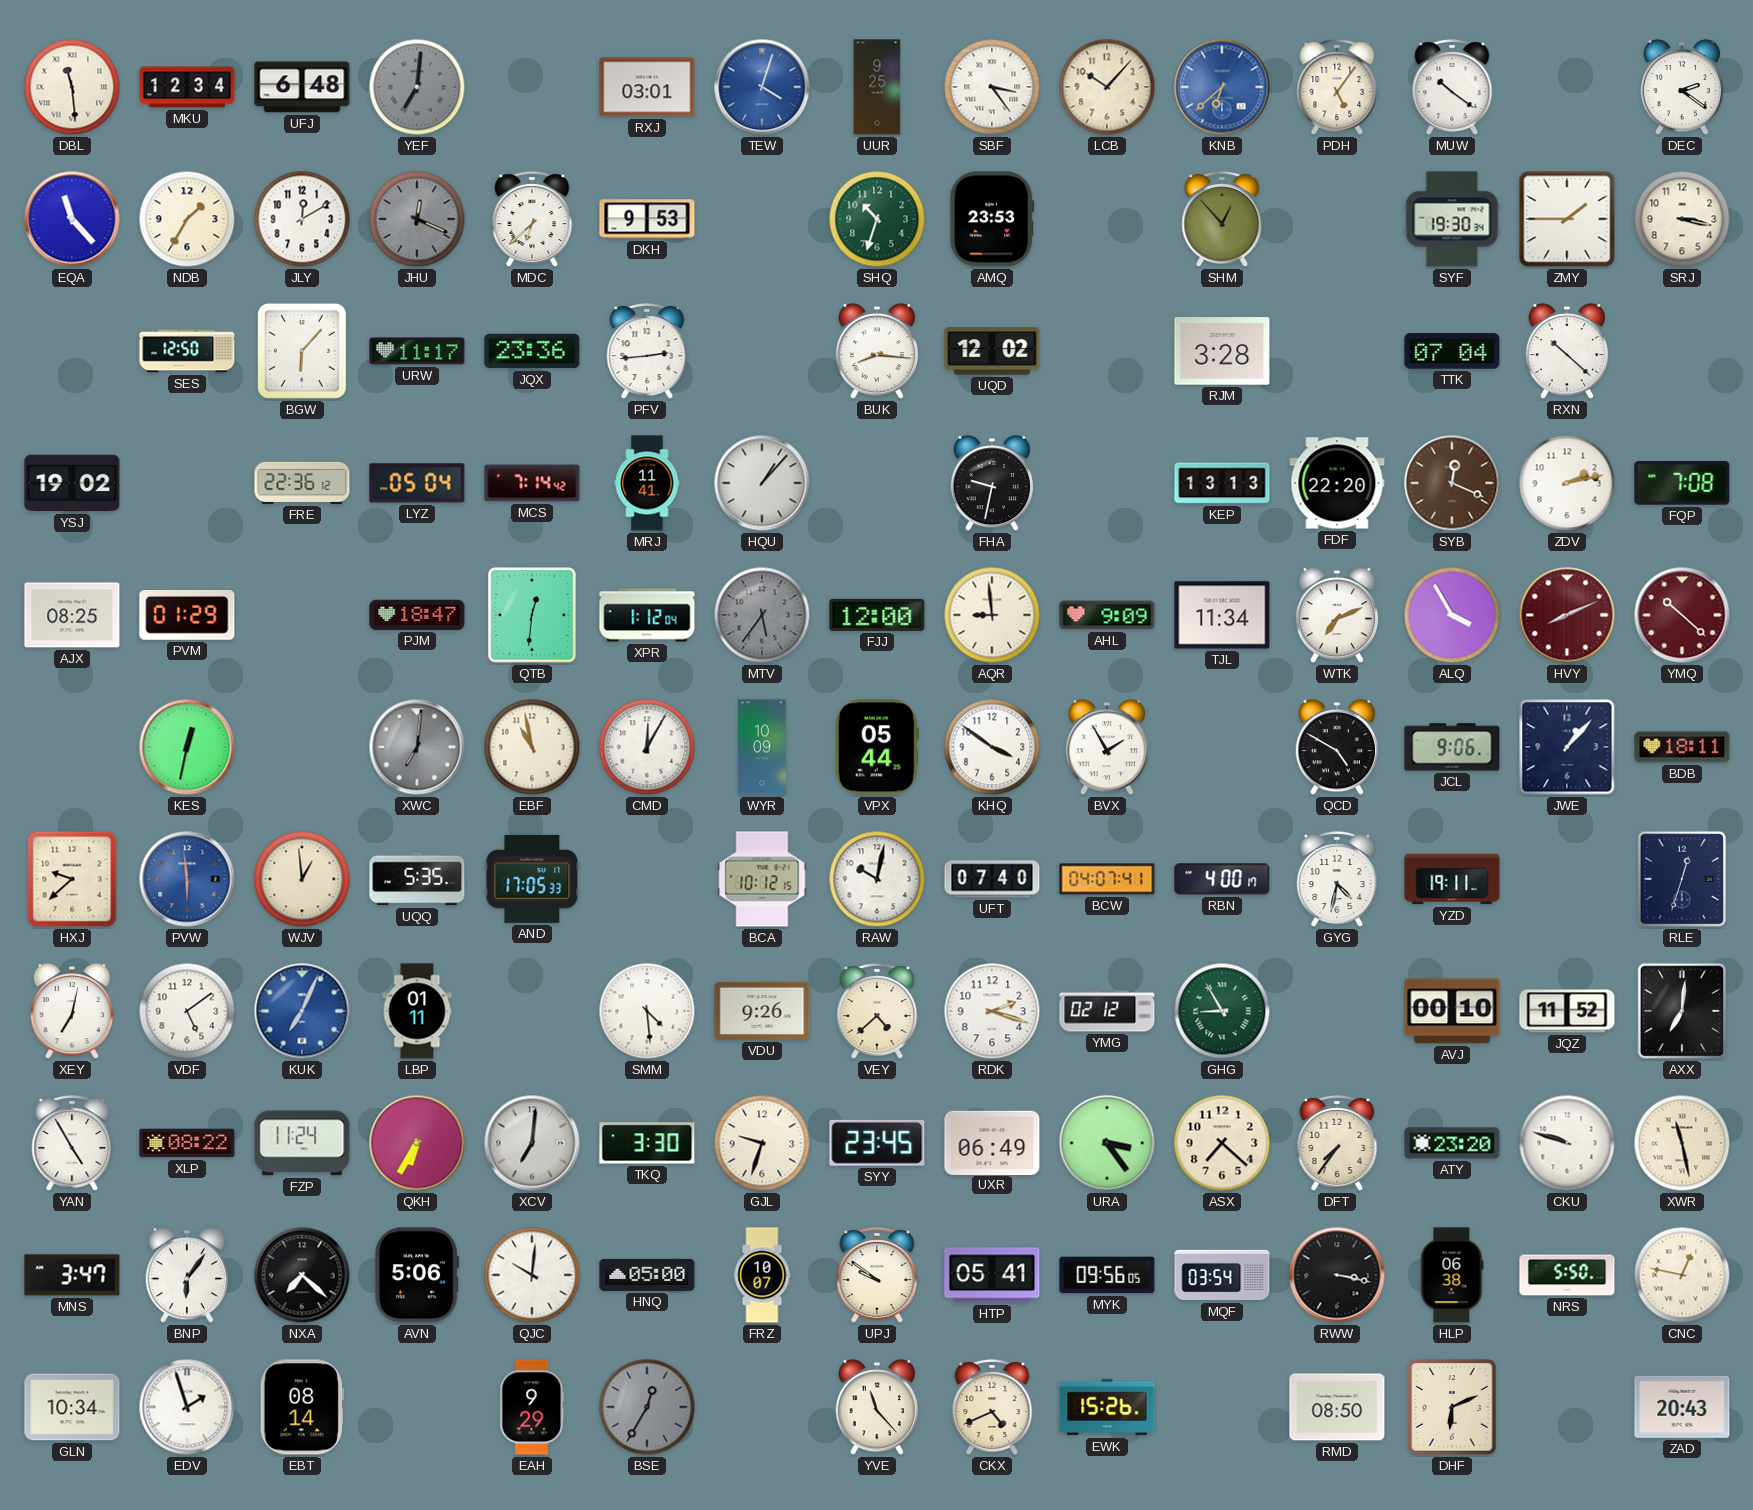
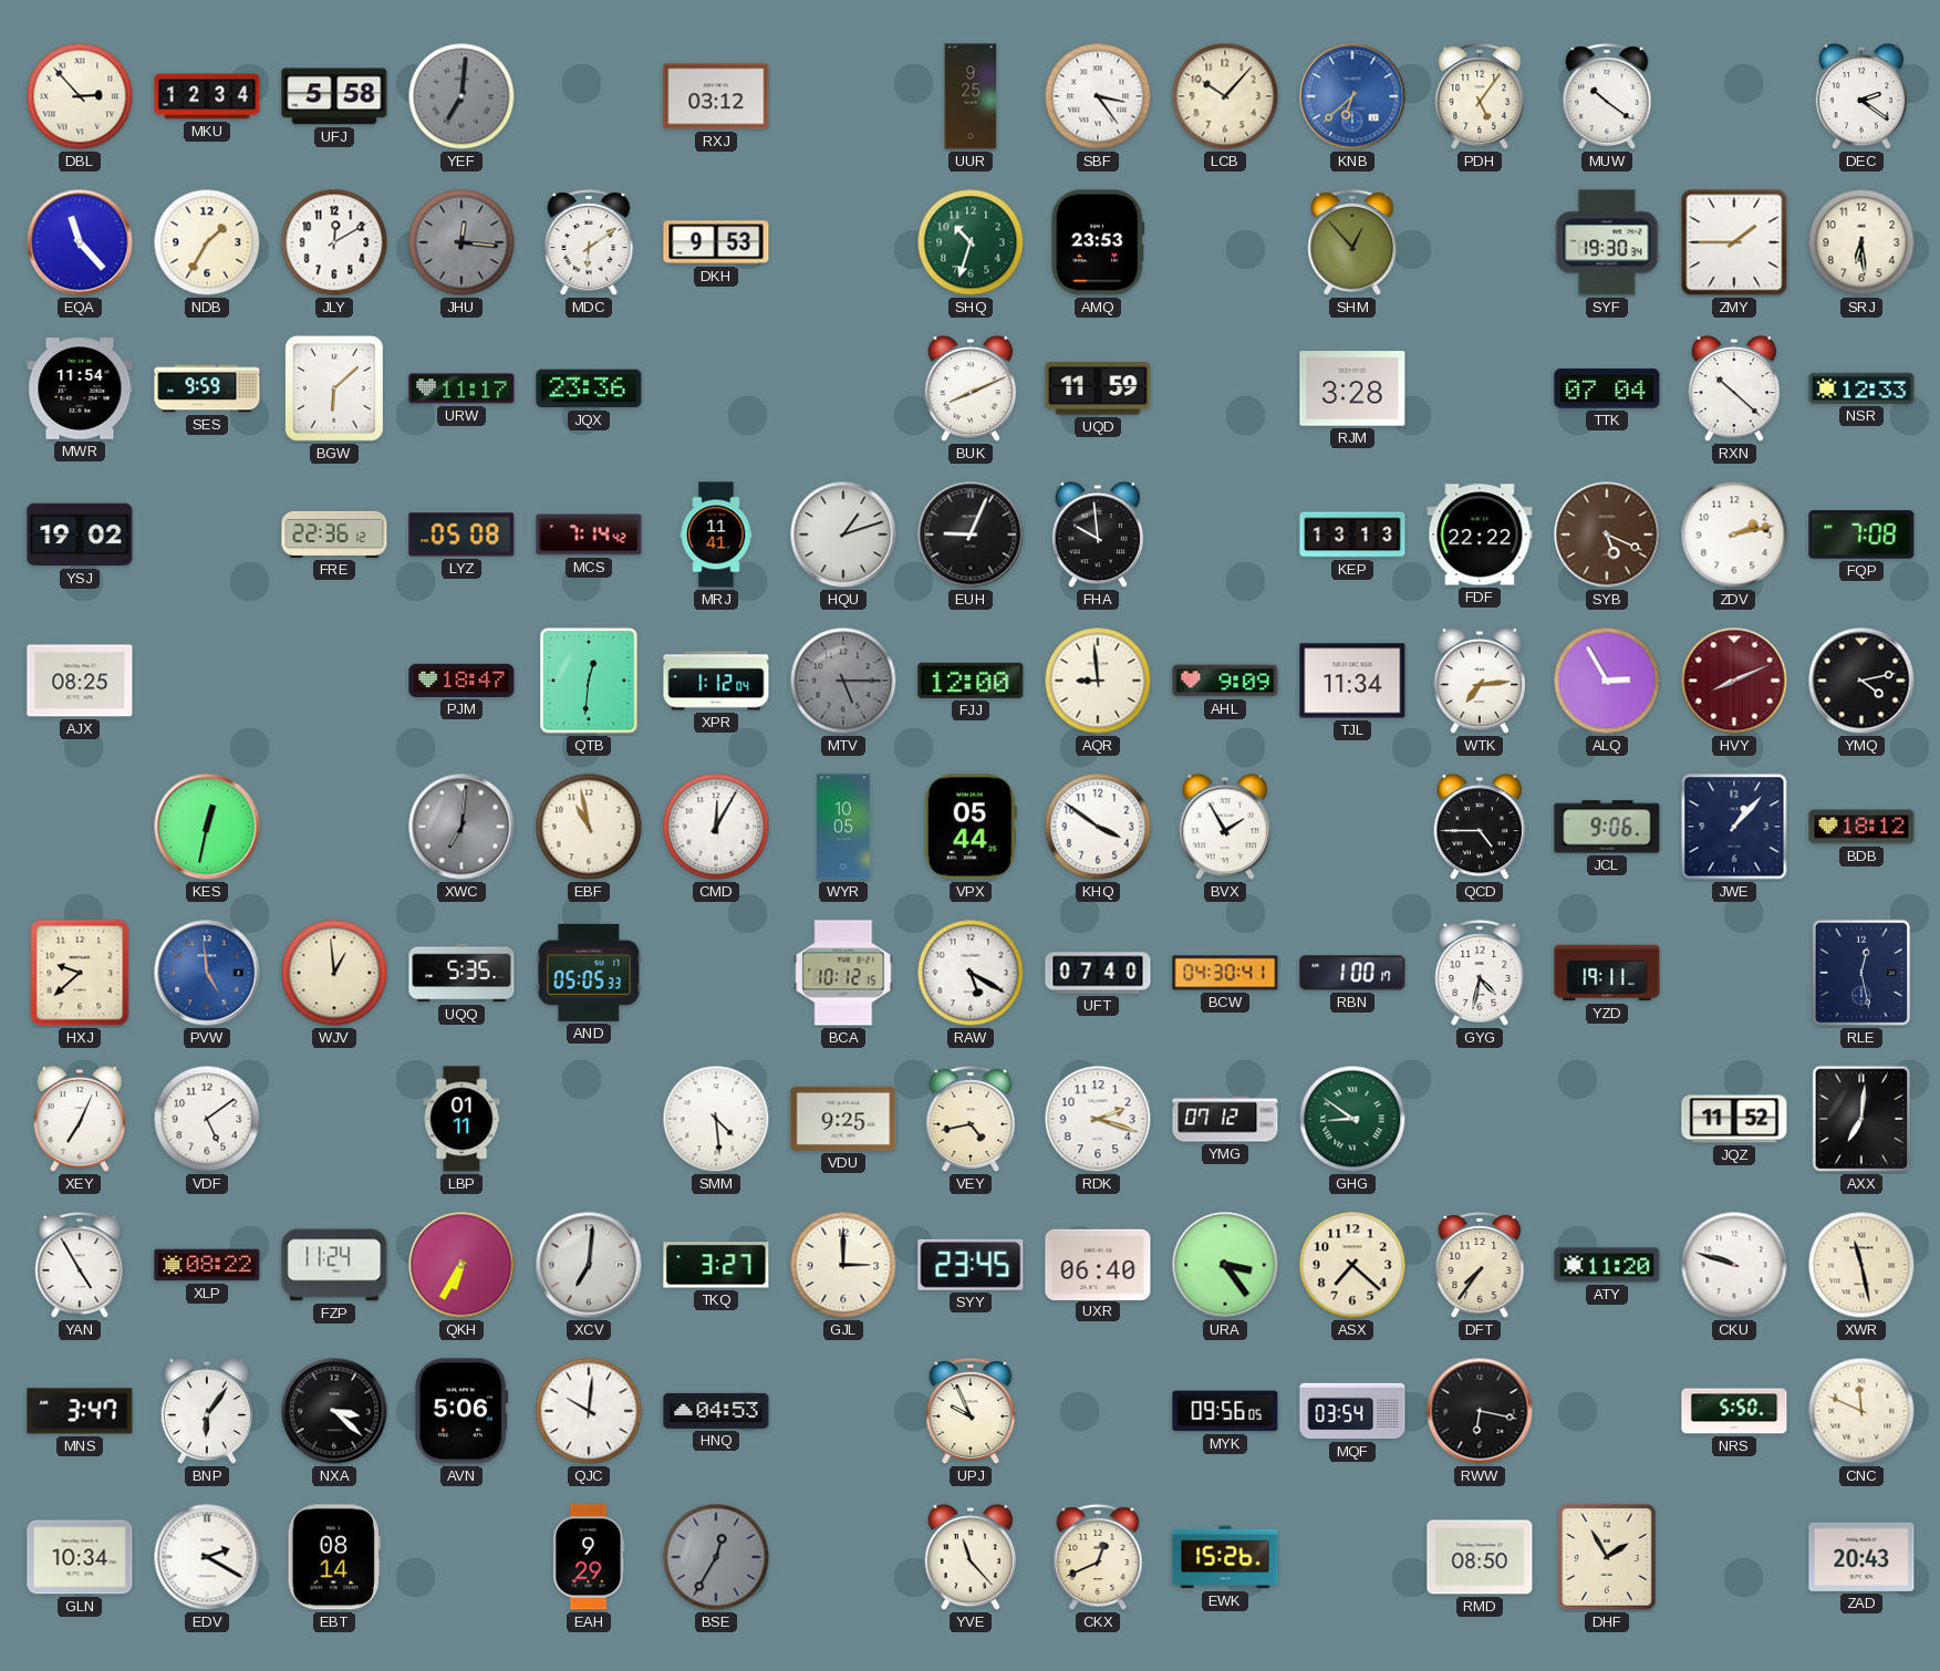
DBL: 11:29 -> 2:53 (80, 96)
UFJ: 6:48 -> 5:58 (334, 96)
RXJ: 03:01 -> 03:12 (716, 96)
TEW: 4:03 -> none (762, 87)
JHU: 12:19 -> 12:16 (461, 242)
MDC: 6:38 -> 6:09 (589, 243)
SRJ: 3:17 -> 6:29 (1861, 242)
MWR: none -> 11:54 (80, 388)
SES: 12:50 -> 9:59 (207, 388)
BGW: 6:07 -> 6:08 (334, 388)
PFV: 2:44 -> none (647, 352)
BUK: 8:16 -> 8:11 (971, 388)
UQD: 12:02 -> 11:59 (1098, 388)
NSR: none -> 12:33 (1861, 388)
LYZ: 05:04 -> 05:08 (461, 534)
HQU: 1:07 -> 1:12 (843, 534)
EUH: none -> 9:04 (971, 534)
FHA: 9:32 -> 9:59 (1098, 534)
FDF: 22:20 -> 22:22 (1480, 534)
SYB: 12:19 -> 5:19 (1607, 534)
PVM: 01:29 -> none (187, 616)
MTV: 5:36 -> 5:15 (843, 681)
WTK: 7:11 -> 7:14 (1480, 681)
ALQ: 3:55 -> 2:55 (1607, 681)
YMQ: 10:22 -> 4:13 (1861, 681)
YMQ dial: burgundy -> black (1861, 681)
WYR: 10:09 -> 10:05 (843, 827)
QCD: 4:50 -> 4:45 (1480, 827)
BDB: 18:11 -> 18:12 (1861, 827)
PVW: 5:59 -> 4:59 (207, 973)
AND: 17:05 -> 05:05 (589, 973)
RAW: 10:02 -> 5:20 (971, 973)
BCW: 04:07 -> 04:30 (1225, 973)
RBN: 4:00 -> 1:00 (1352, 973)
RLE: 12:33 -> 12:28 (1861, 973)
XEY: 7:02 -> 7:04 (80, 1119)
KUK: 7:04 -> none (302, 1011)
VDU: 9:26 -> 9:25 (843, 1119)
VEY: 4:38 -> 4:43 (971, 1120)
YMG: 02:12 -> 07:12 (1225, 1119)
GHG: 8:55 -> 8:51 (1352, 1119)
AVJ: 00:10 -> none (1452, 1011)
TKQ: 3:30 -> 3:27 (716, 1265)
GJL: 9:33 -> 3:00 (843, 1265)
UXR: 06:49 -> 06:40 (1098, 1264)
ATY: 23:20 -> 11:20 (1607, 1265)
NXA: 7:22 -> 3:22 (334, 1411)
HNQ: 05:00 -> 04:53 (716, 1411)
FRZ: 10:07 -> none (762, 1275)
UPJ: 9:51 -> 9:56 (971, 1412)
HTP: 05:41 -> none (992, 1275)
RWW: 3:17 -> 6:17 (1480, 1411)
HLP: 06:38 -> none (1452, 1275)
CNC: 12:47 -> 11:49 (1861, 1411)
EDV: 1:57 -> 2:20 (207, 1557)
CKX: 4:41 -> 12:41 (1098, 1558)
DHF: 6:11 -> 1:55 (1607, 1557)
